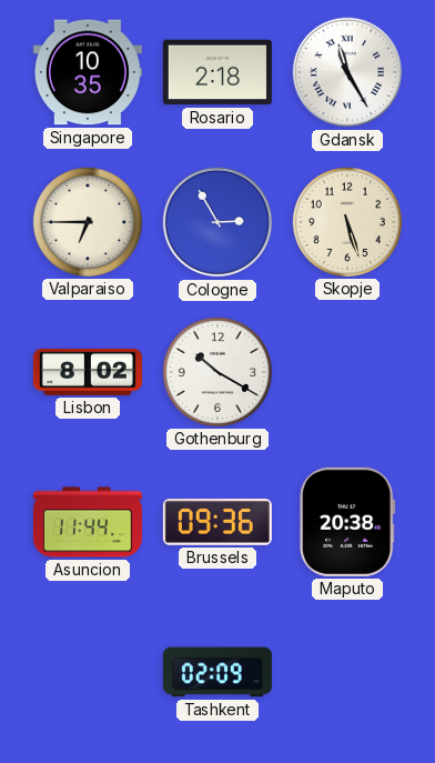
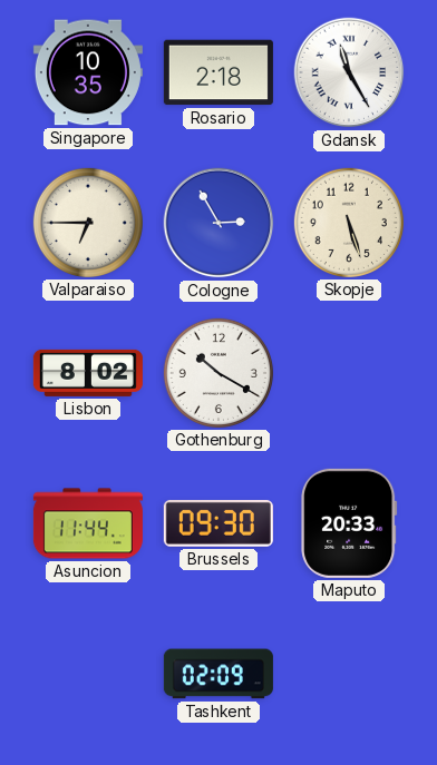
Brussels: 09:36 -> 09:30 (219, 523)
Maputo: 20:38 -> 20:33 (349, 523)
